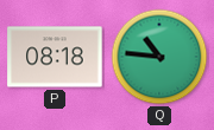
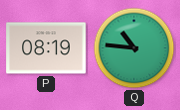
P: 08:18 -> 08:19 (46, 48)
